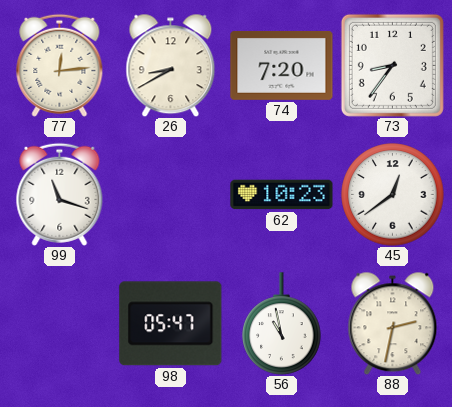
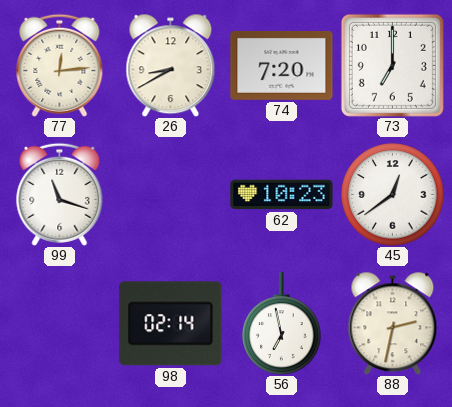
73: 8:36 -> 7:00 (392, 65)
98: 05:47 -> 02:14 (171, 324)
56: 10:58 -> 6:58 (282, 324)
